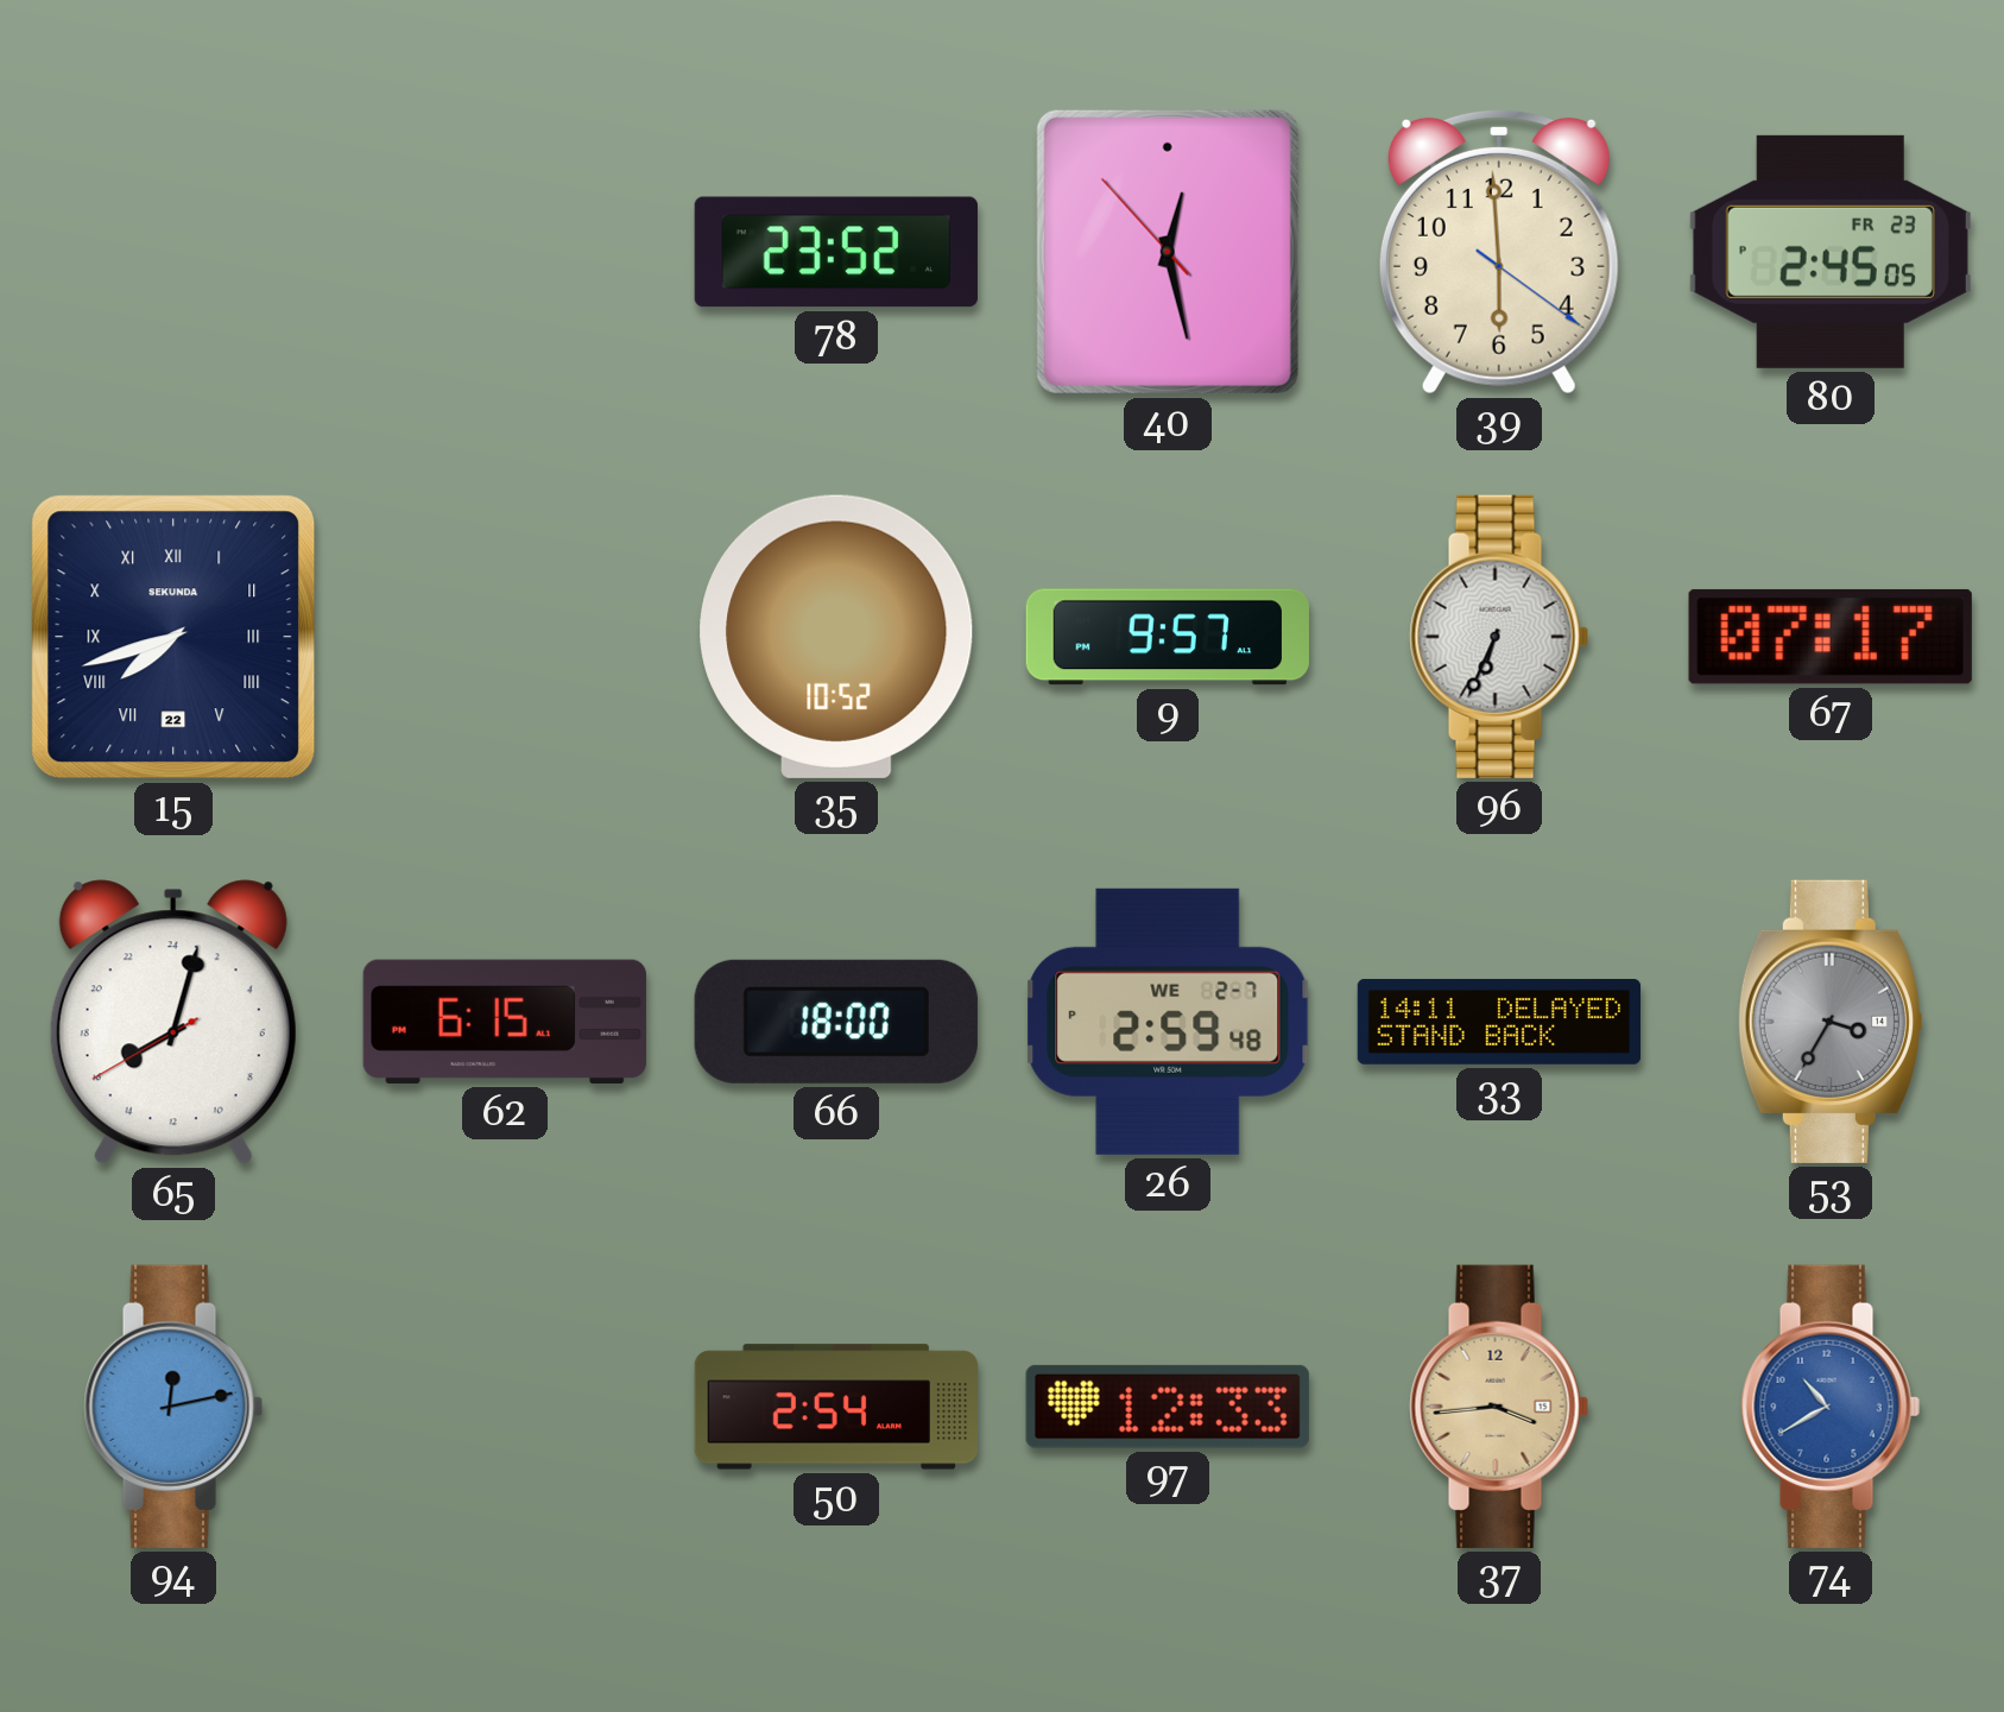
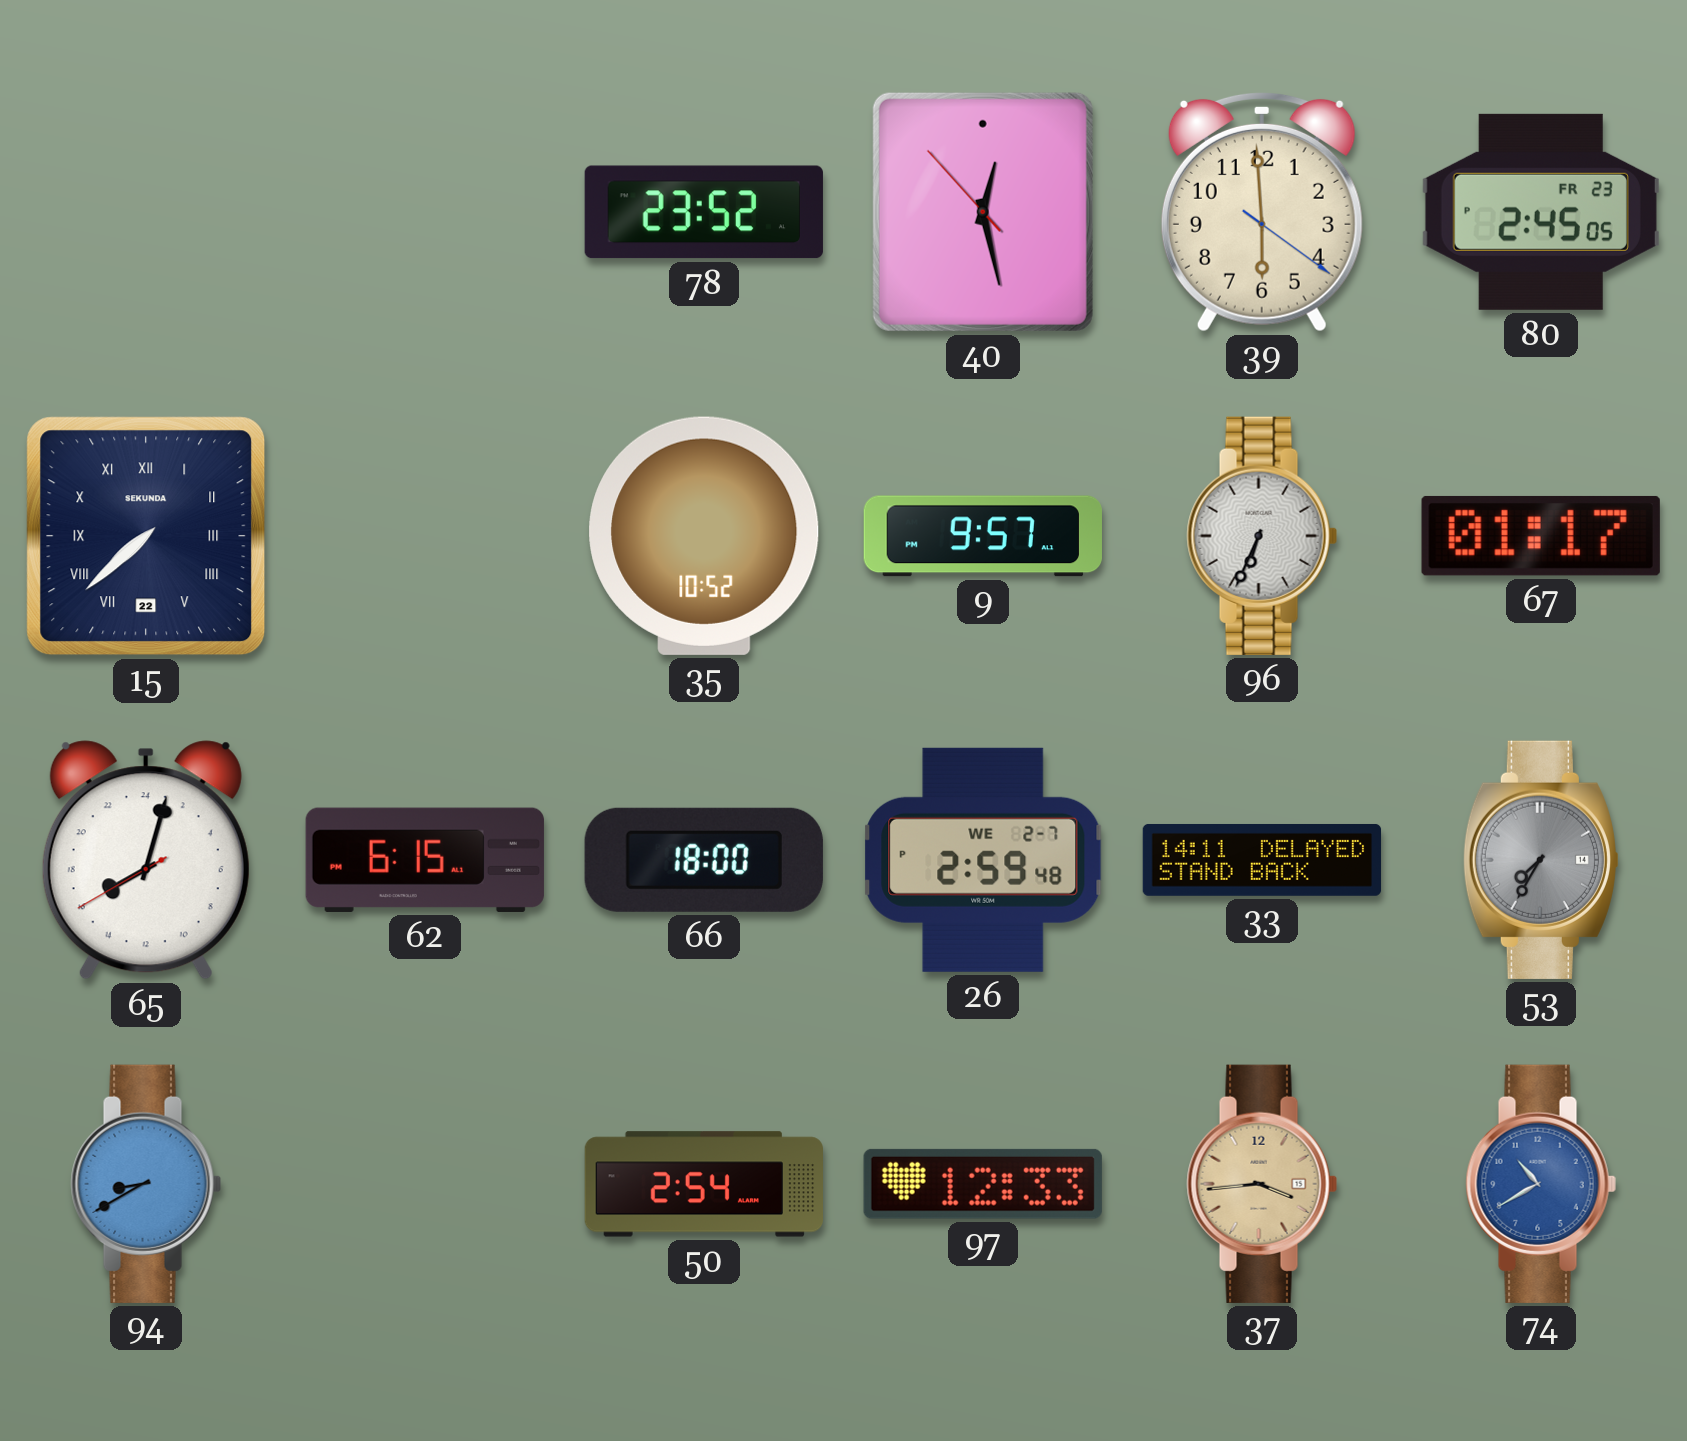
15: 7:42 -> 7:38 (146, 536)
67: 07:17 -> 01:17 (1541, 536)
53: 3:35 -> 7:35 (1541, 860)
94: 12:13 -> 8:40 (146, 1184)
